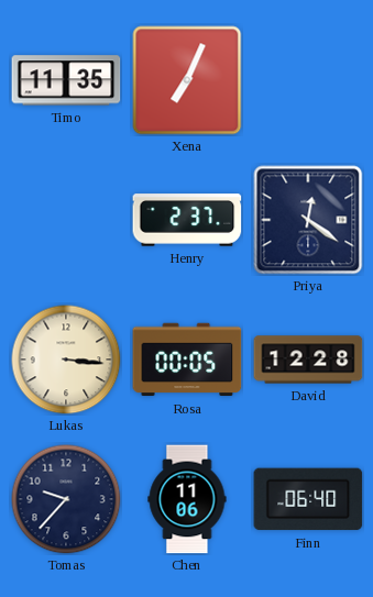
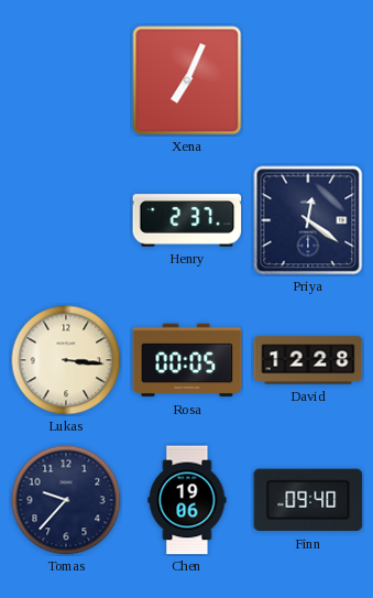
Timo: 11:35 -> none (66, 80)
Chen: 11:06 -> 19:06 (187, 500)
Finn: 06:40 -> 09:40 (308, 500)
